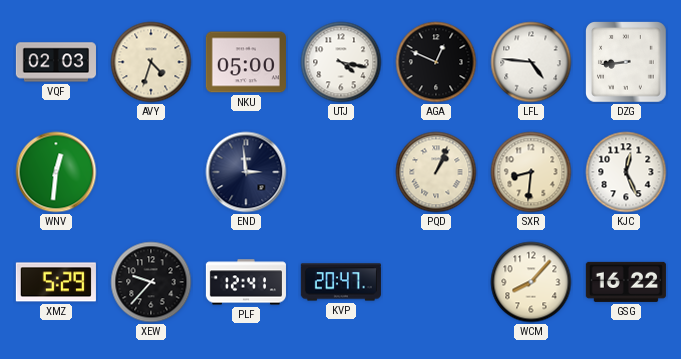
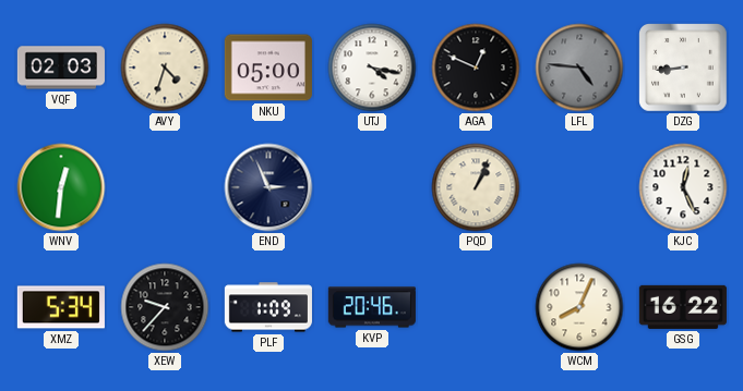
LFL dial: white -> grey (579, 68)
END: 2:59 -> 2:56 (268, 187)
SXR: 8:31 -> none (531, 172)
XMZ: 5:29 -> 5:34 (61, 307)
PLF: 12:41 -> 1:09 (268, 307)
KVP: 20:47 -> 20:46 (372, 307)
WCM: 8:07 -> 8:04 (579, 307)
